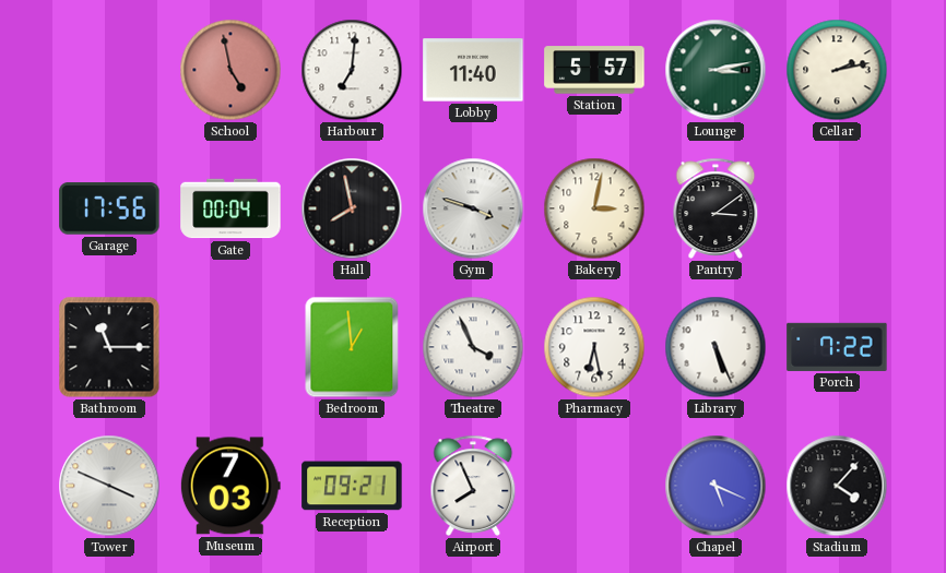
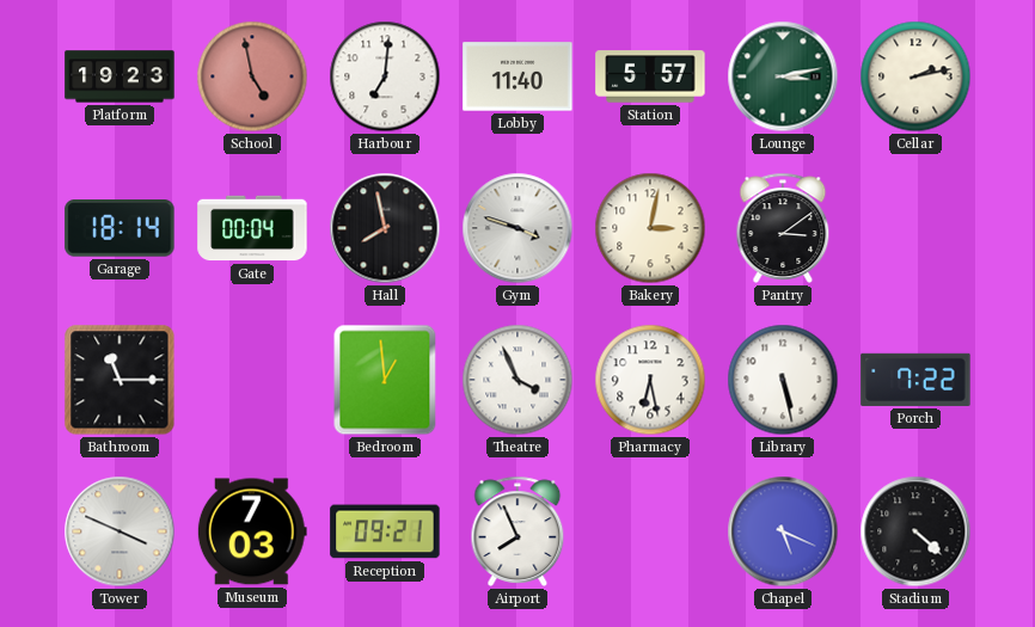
Platform: none -> 19:23 (120, 76)
Garage: 17:56 -> 18:14 (120, 229)
Library: 5:26 -> 5:28 (783, 380)
Stadium: 4:07 -> 4:22 (915, 531)
